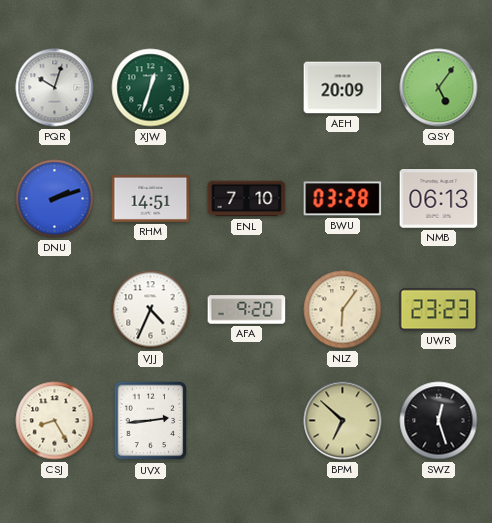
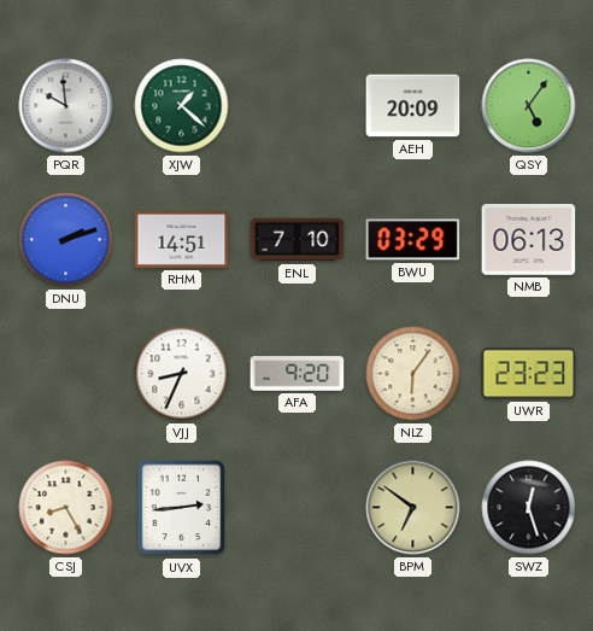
PQR: 10:03 -> 9:59 (66, 106)
XJW: 12:33 -> 1:22 (182, 106)
BWU: 03:28 -> 03:29 (413, 240)
VJJ: 4:34 -> 8:34 (182, 374)
BPM: 6:52 -> 6:51 (413, 508)
